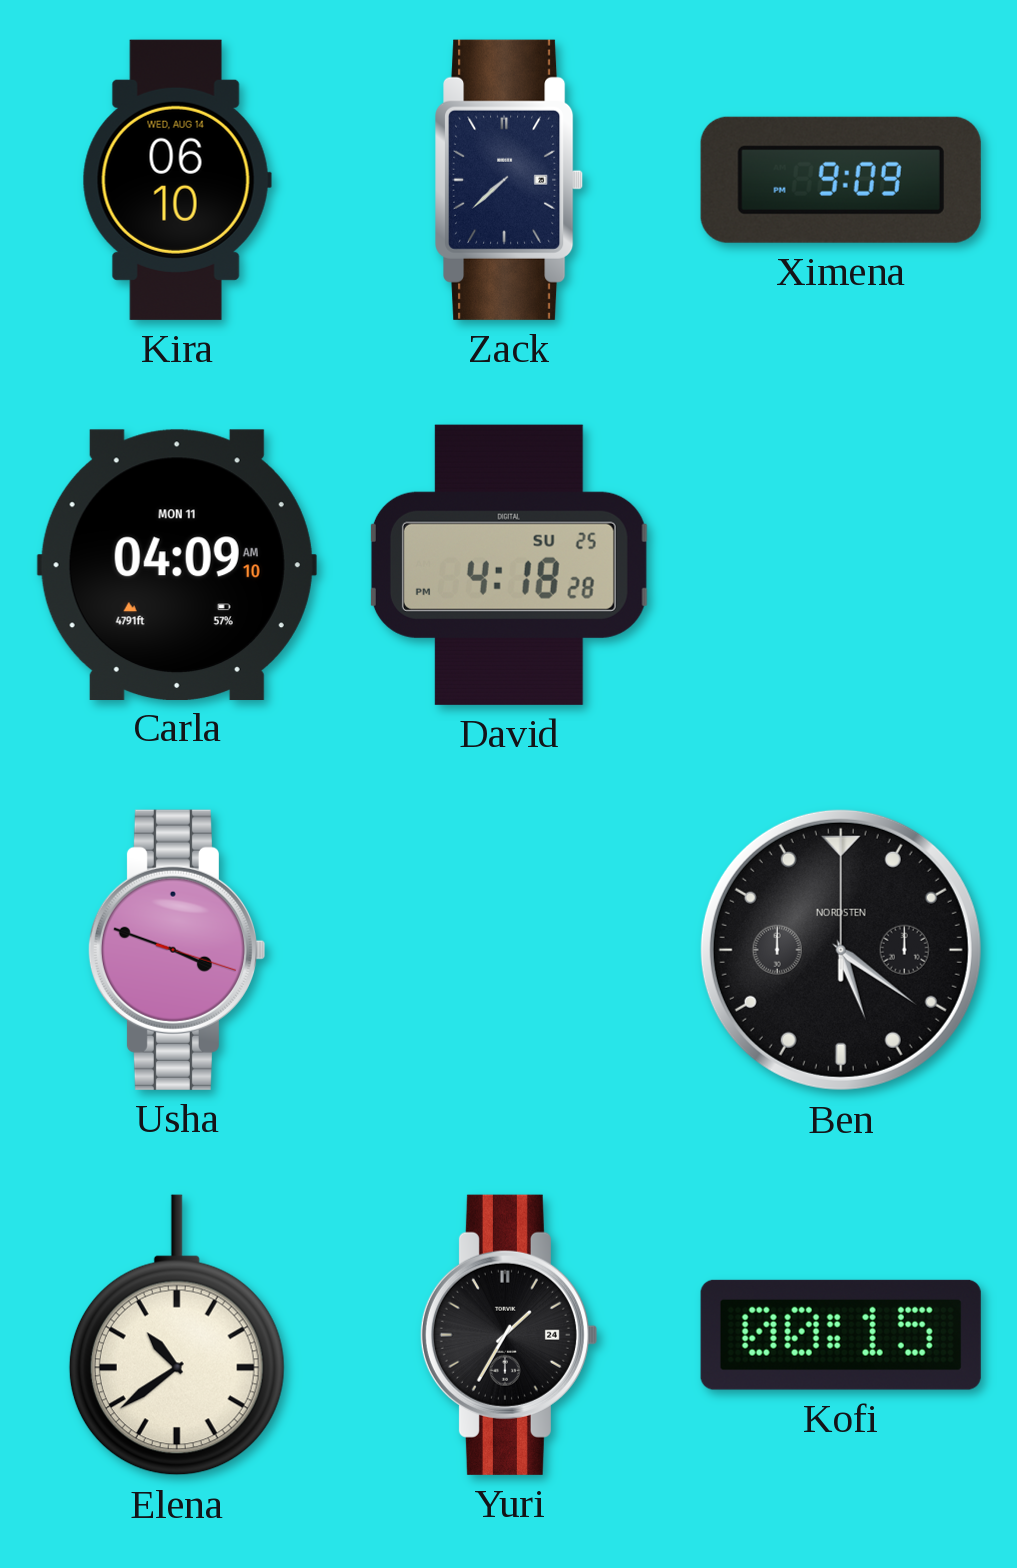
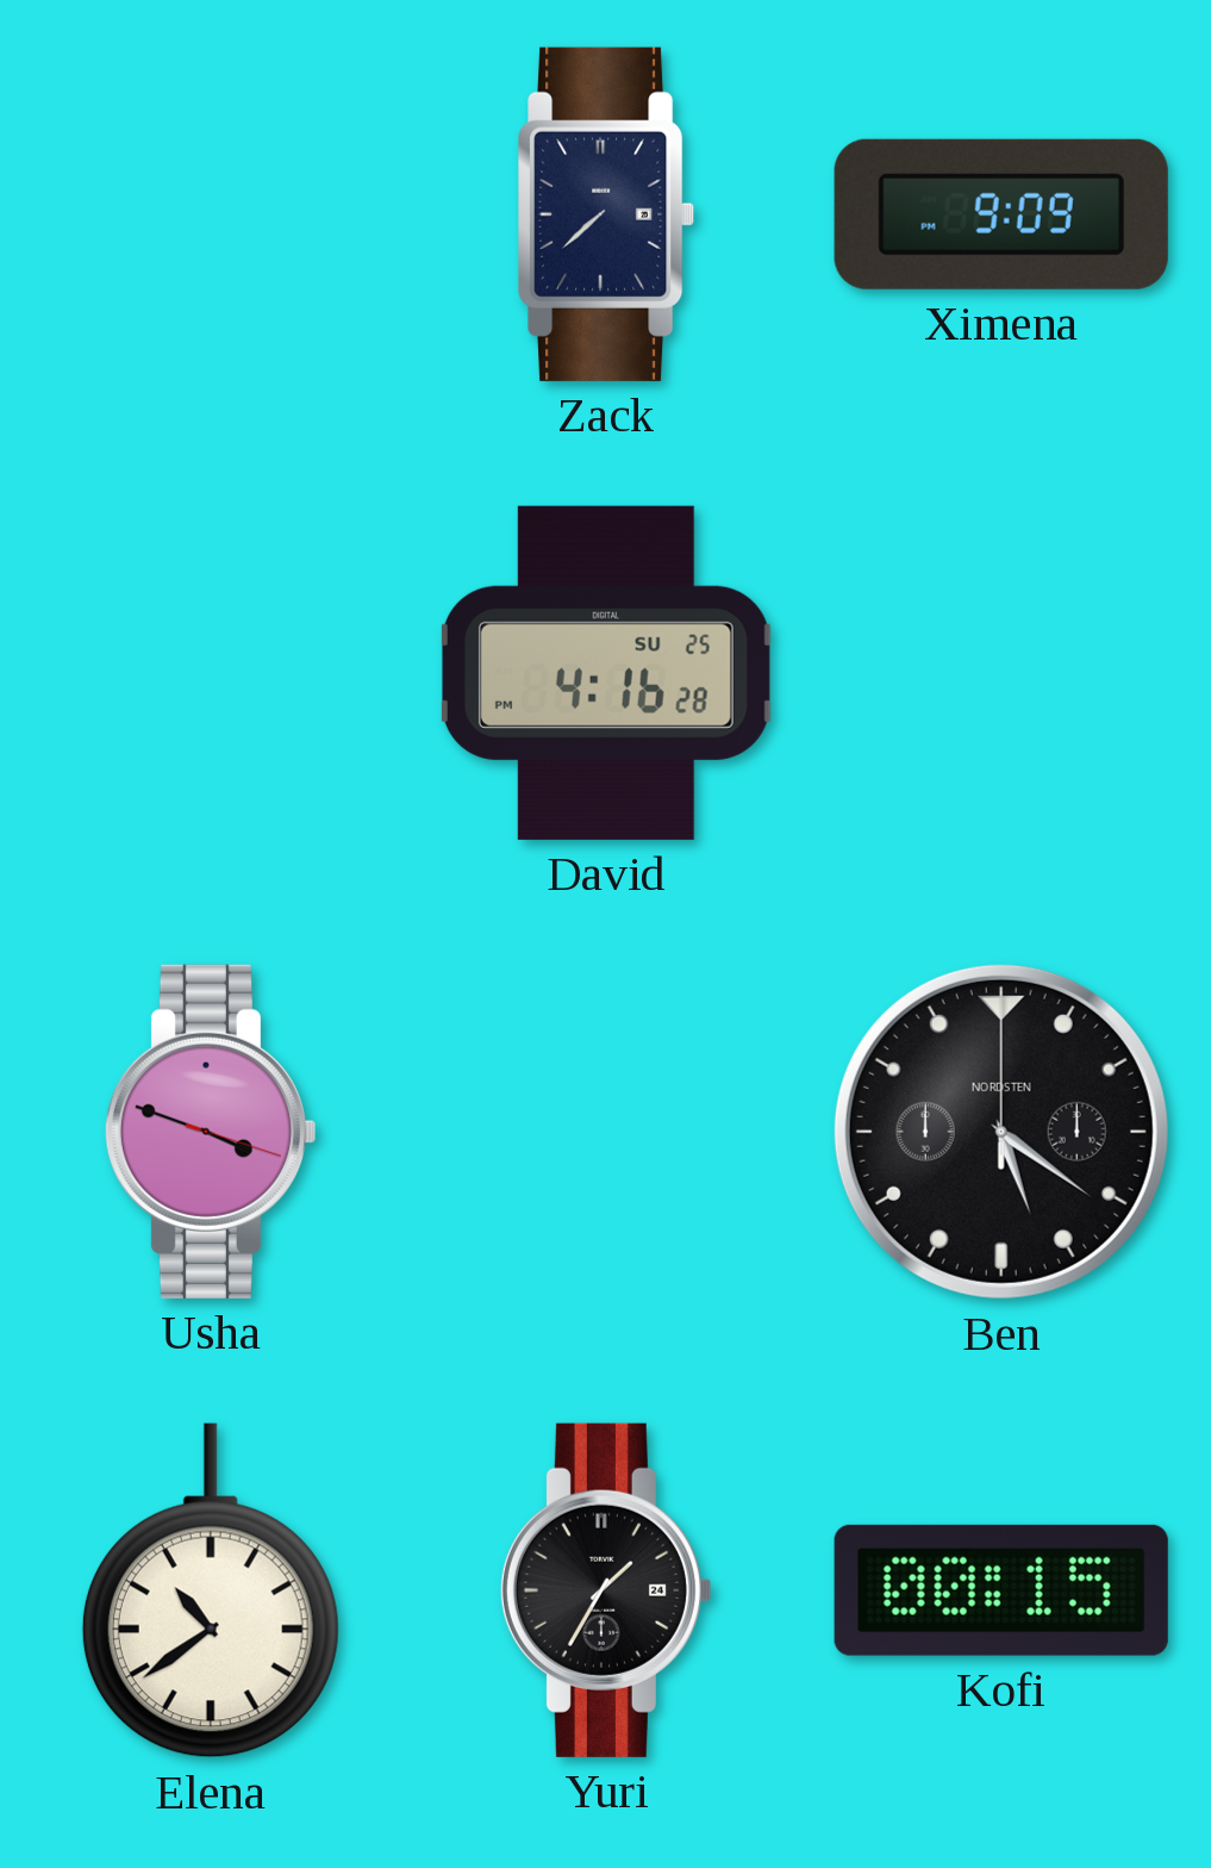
Kira: 06:10 -> none (177, 180)
Carla: 04:09 -> none (177, 564)
David: 4:18 -> 4:16 (606, 673)
